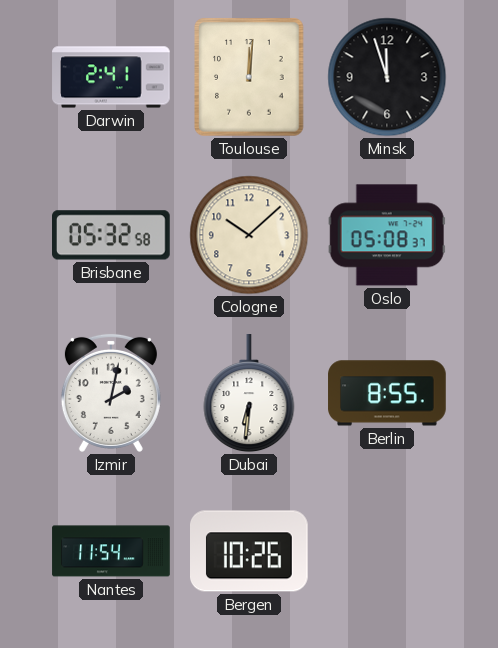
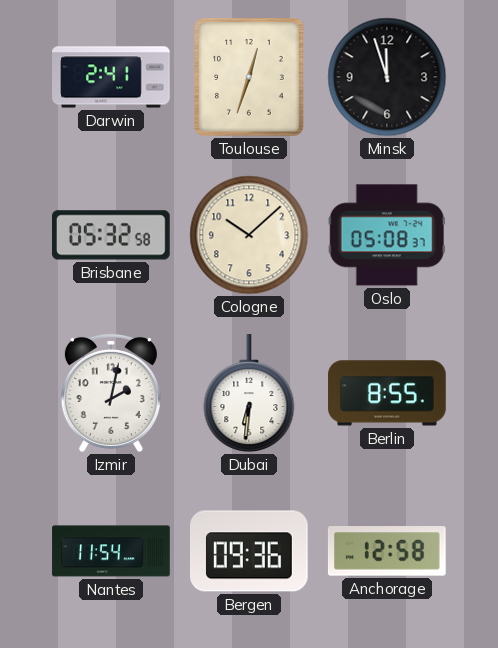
Toulouse: 12:01 -> 12:33 (250, 77)
Bergen: 10:26 -> 09:36 (250, 551)
Anchorage: none -> 12:58 (387, 551)
